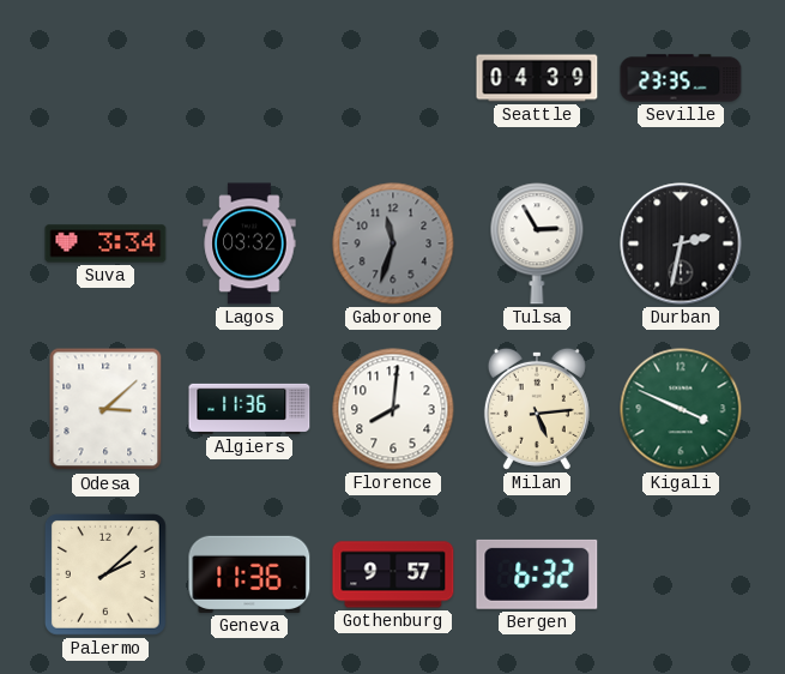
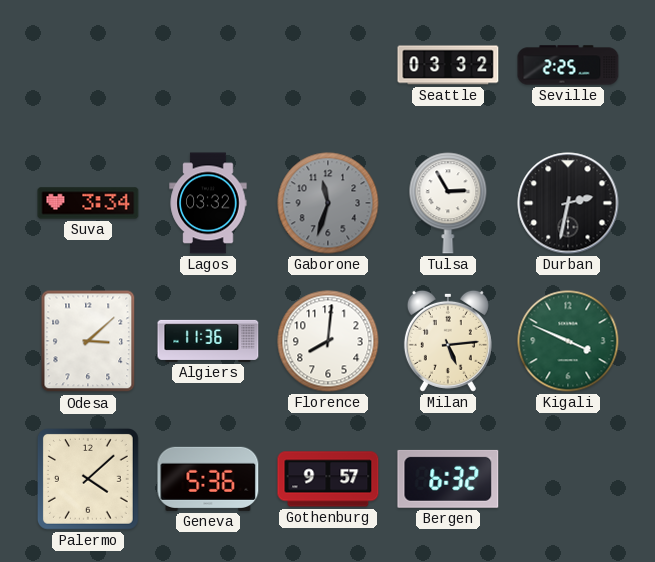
Seattle: 04:39 -> 03:32 (448, 65)
Seville: 23:35 -> 2:25 (568, 65)
Palermo: 2:08 -> 4:08 (88, 479)
Geneva: 11:36 -> 5:36 (208, 479)
